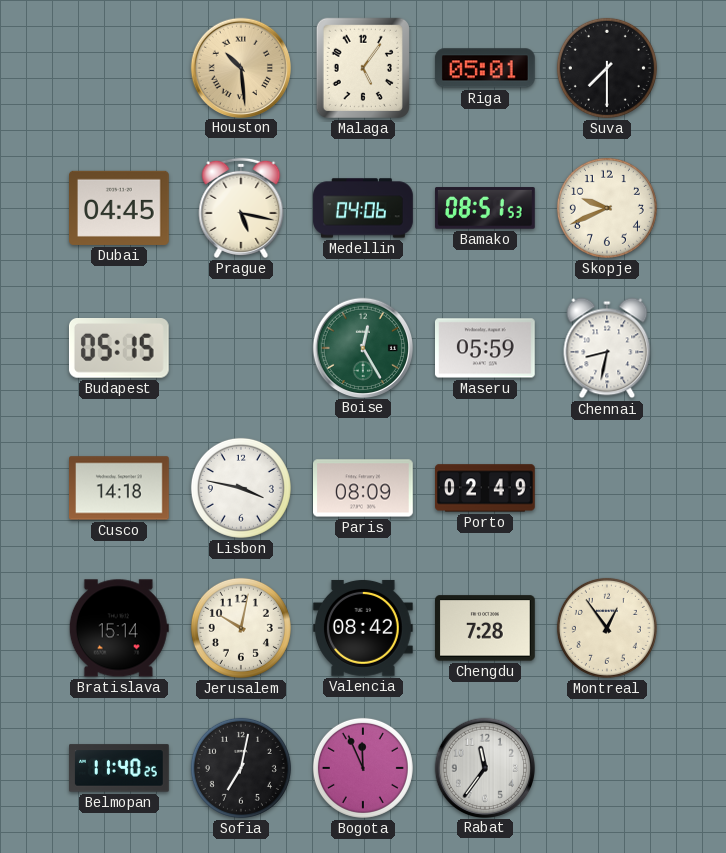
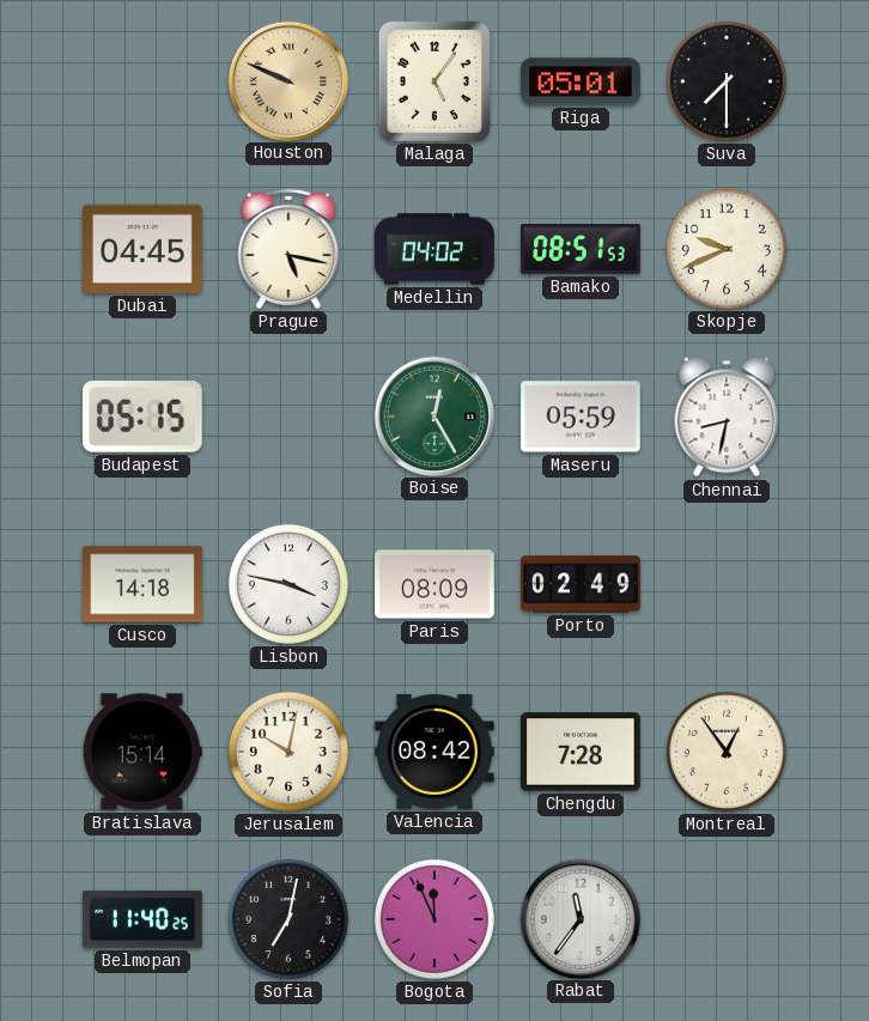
Houston: 10:29 -> 9:49 (287, 80)
Medellin: 04:06 -> 04:02 (434, 249)
